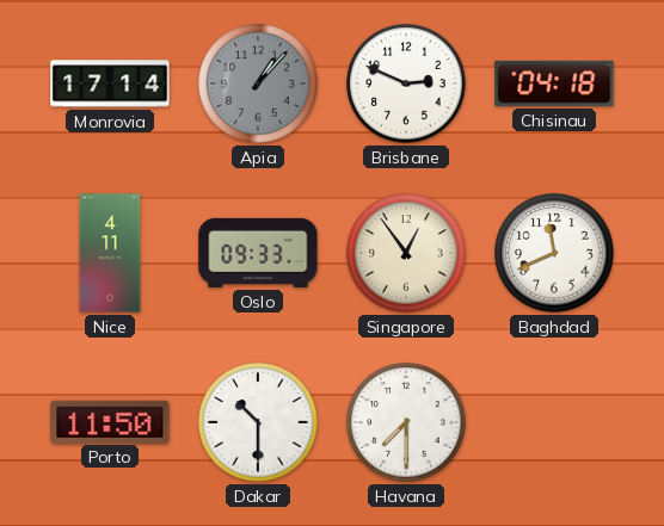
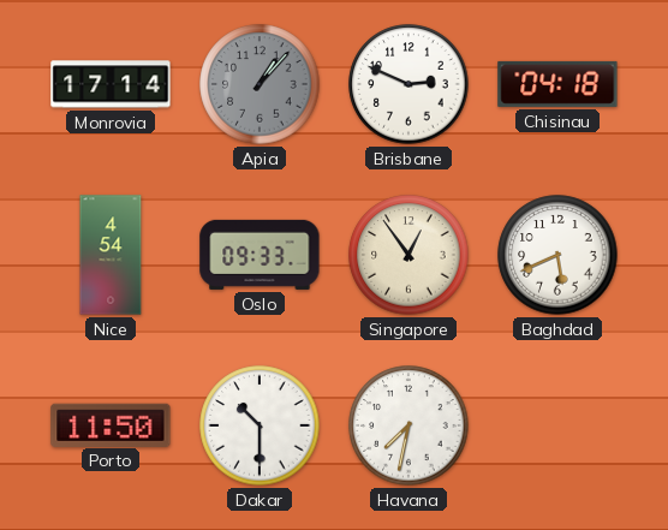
Nice: 4:11 -> 4:54 (111, 255)
Baghdad: 11:41 -> 5:41 (557, 255)
Havana: 7:30 -> 7:32 (408, 425)
